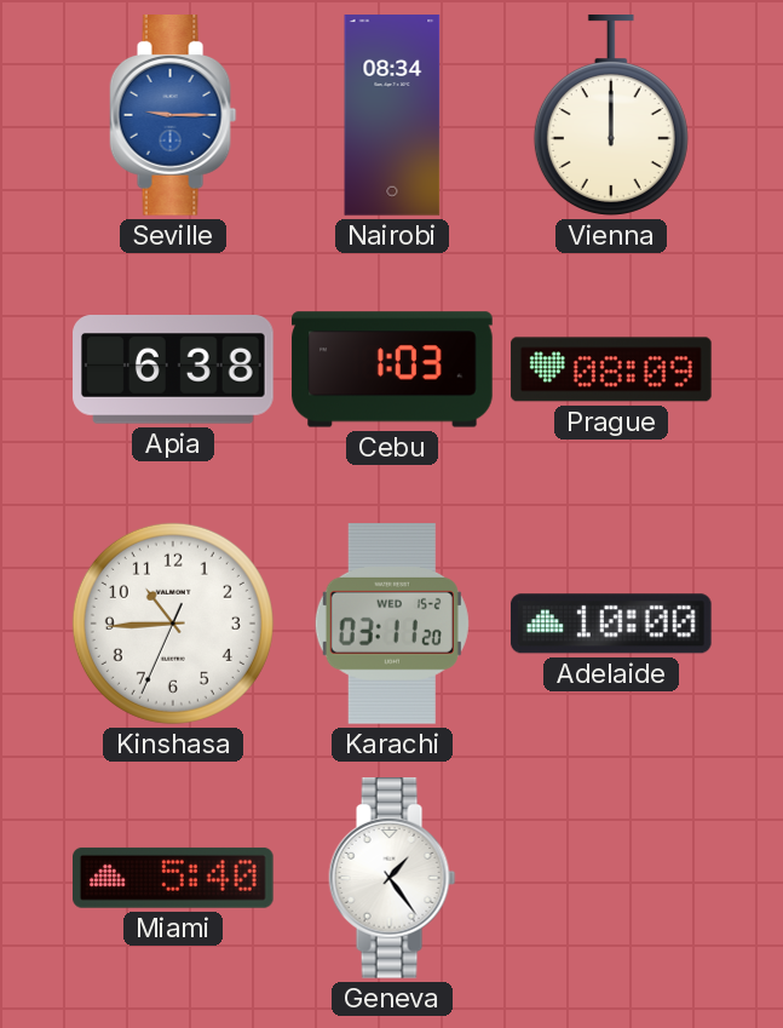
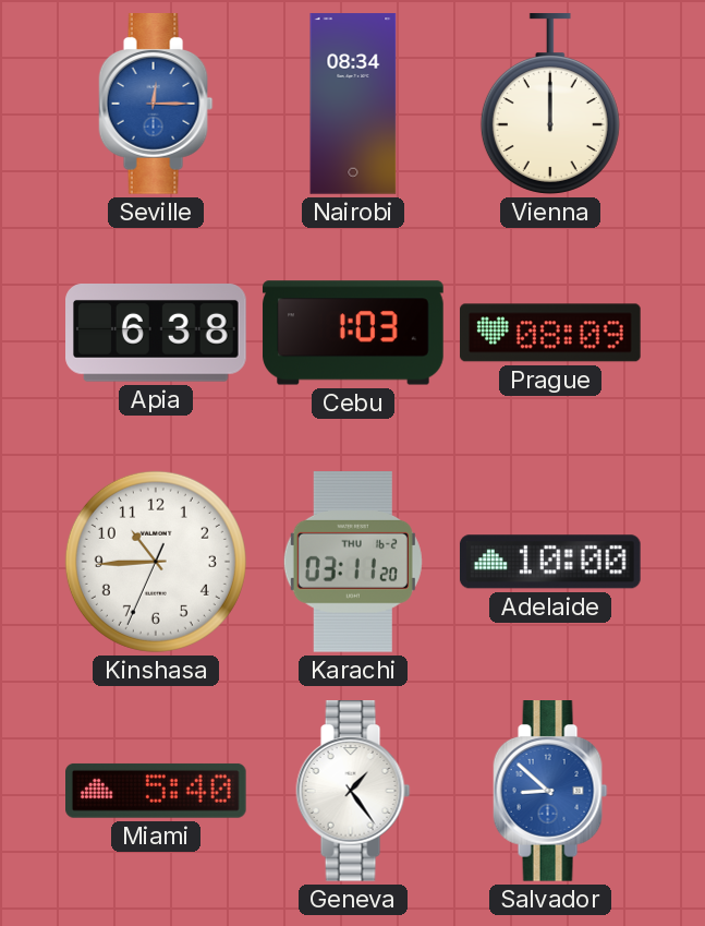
Seville: 9:15 -> 12:15 (156, 104)
Karachi date: WED 15-2 -> THU 16-2 (353, 563)
Salvador: none -> 8:52 (550, 791)
